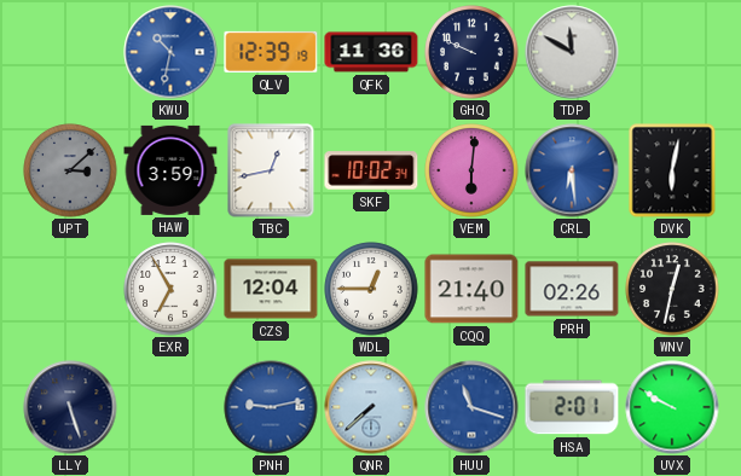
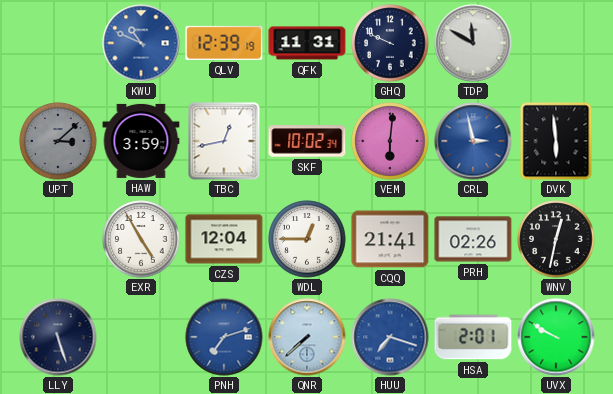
KWU: 10:32 -> 10:49 (141, 43)
QFK: 11:36 -> 11:31 (307, 43)
CRL: 6:29 -> 2:58 (473, 141)
DVK: 6:02 -> 5:59 (556, 141)
EXR: 6:55 -> 4:55 (141, 239)
CQQ: 21:40 -> 21:41 (390, 239)
PNH: 9:13 -> 7:12 (224, 337)
HUU: 11:18 -> 7:18 (390, 337)
